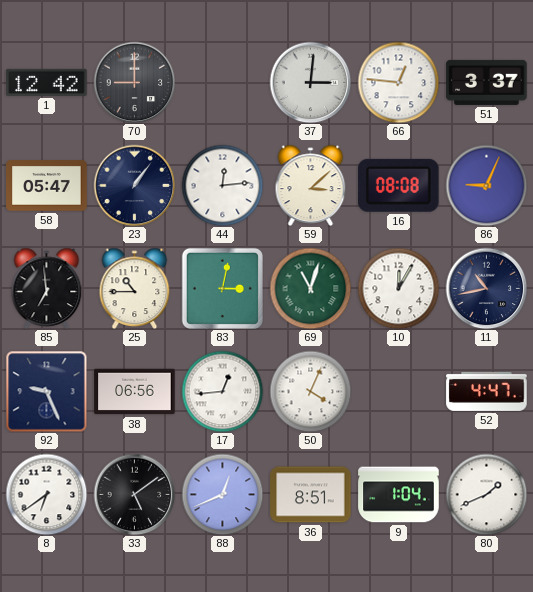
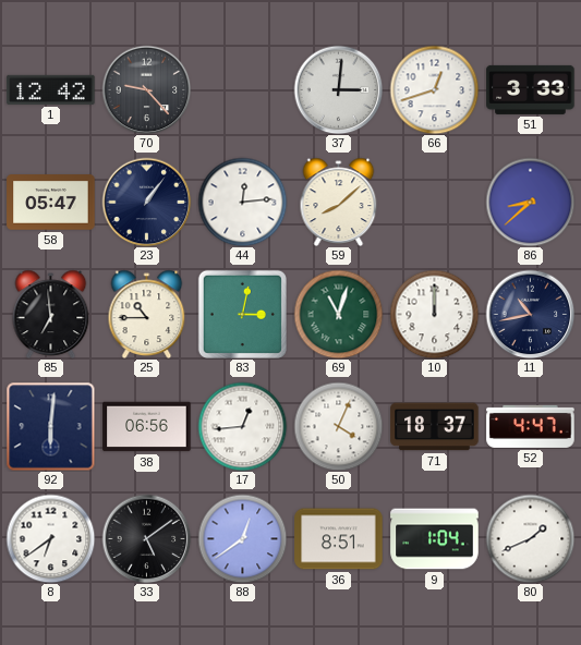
70: 9:00 -> 9:23 (146, 89)
66: 12:46 -> 12:42 (434, 89)
51: 3:37 -> 3:33 (531, 89)
59: 3:08 -> 8:08 (339, 202)
16: 08:08 -> none (399, 185)
86: 9:04 -> 8:38 (530, 202)
10: 12:05 -> 12:00 (434, 314)
92: 9:26 -> 6:01 (50, 426)
71: none -> 18:37 (435, 427)
88: 12:41 -> 12:39 (242, 538)
